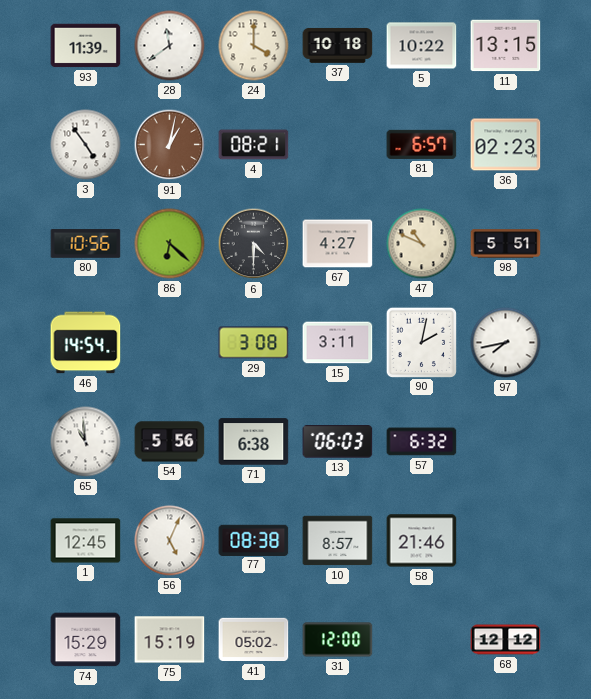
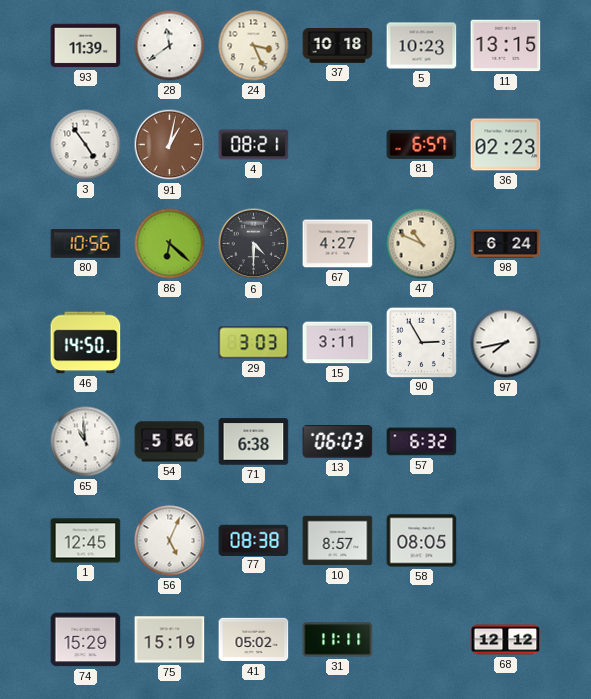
24: 4:00 -> 3:26 (254, 46)
5: 10:22 -> 10:23 (422, 46)
98: 5:51 -> 6:24 (506, 244)
46: 14:54 -> 14:50 (86, 343)
29: 3:08 -> 3:03 (254, 343)
90: 2:02 -> 2:55 (421, 342)
58: 21:46 -> 08:05 (422, 541)
31: 12:00 -> 11:11 (338, 640)
